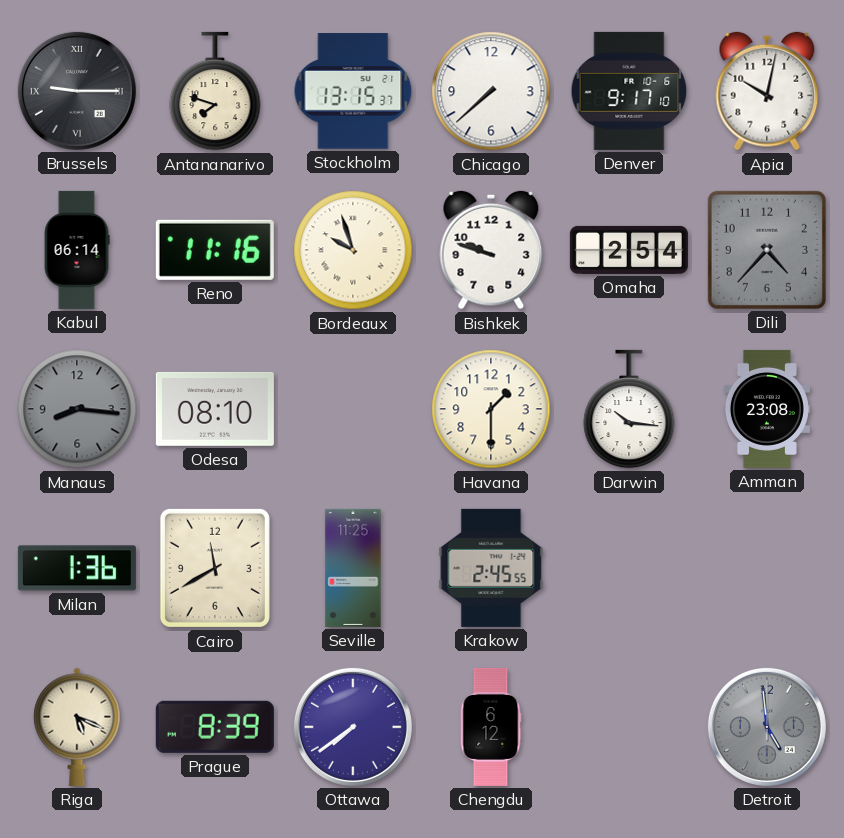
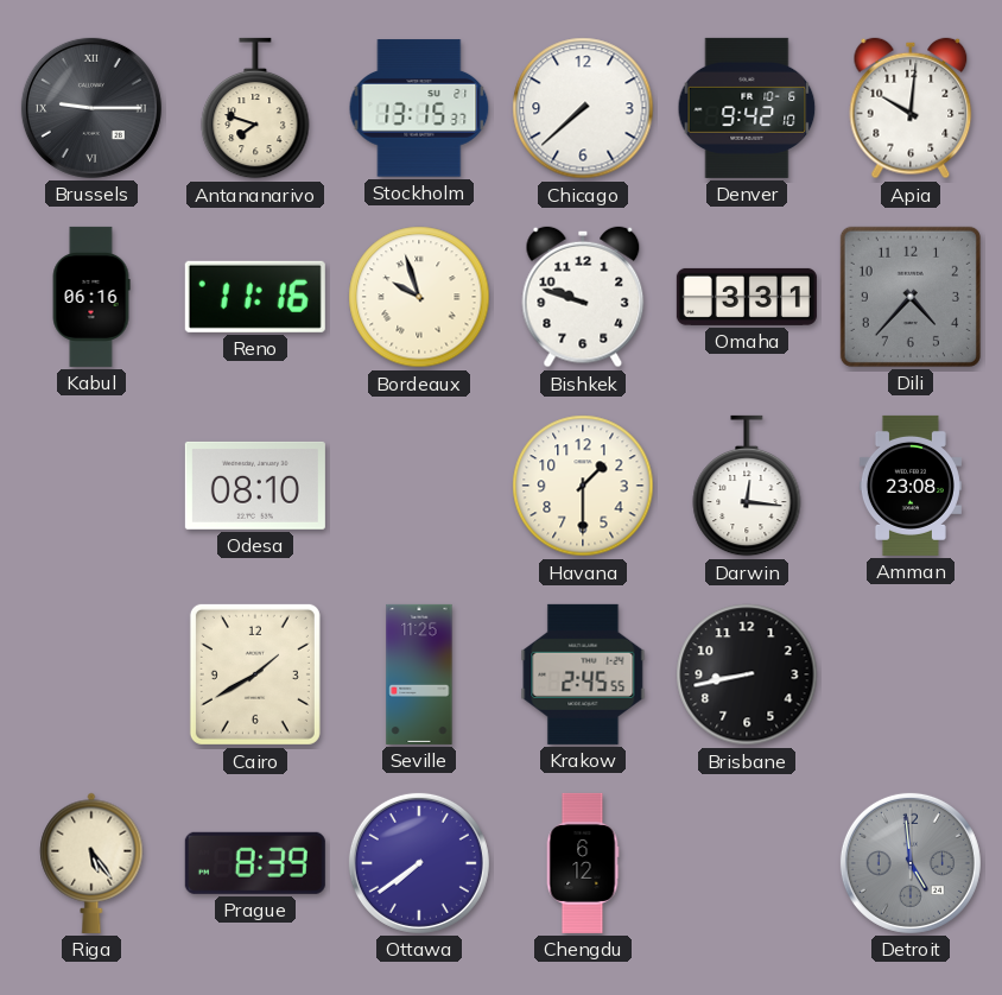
Denver: 9:17 -> 9:42 (747, 108)
Apia: 10:02 -> 10:01 (911, 108)
Kabul: 06:14 -> 06:16 (91, 297)
Omaha: 2:54 -> 3:31 (747, 297)
Manaus: 8:16 -> none (77, 409)
Darwin: 10:16 -> 12:16 (747, 486)
Milan: 1:36 -> none (77, 568)
Cairo: 11:40 -> 1:40 (255, 674)
Brisbane: none -> 8:43 (747, 674)
Riga: 5:19 -> 5:24 (91, 863)
